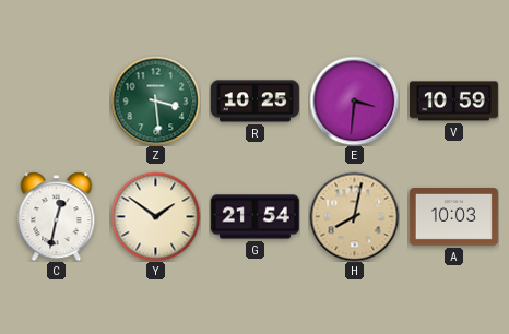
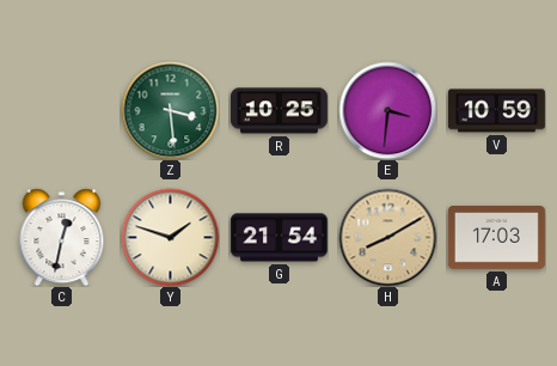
Y: 1:51 -> 1:48 (170, 237)
H: 8:02 -> 8:10 (387, 237)
A: 10:03 -> 17:03 (496, 238)
